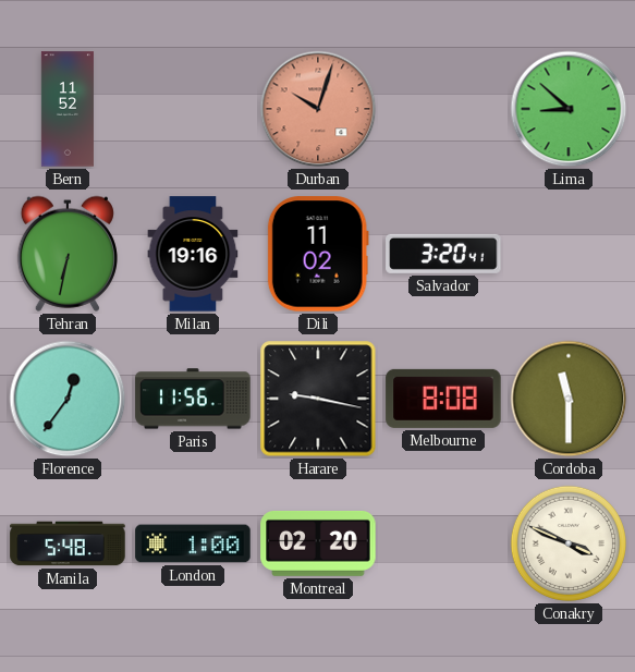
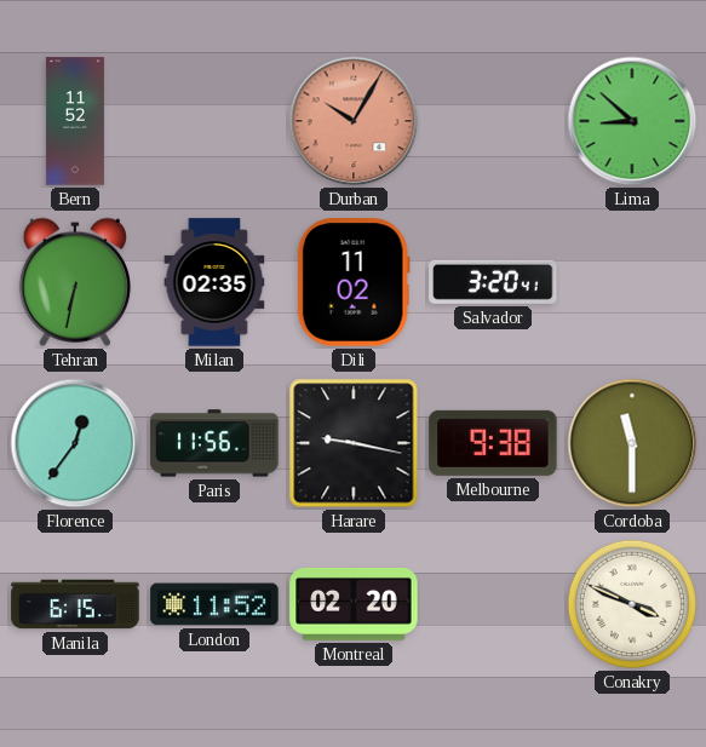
Durban: 10:03 -> 10:05 (354, 121)
Milan: 19:16 -> 02:35 (214, 282)
Melbourne: 8:08 -> 9:38 (493, 443)
Manila: 5:48 -> 6:15 (75, 604)
London: 1:00 -> 11:52 (214, 604)
